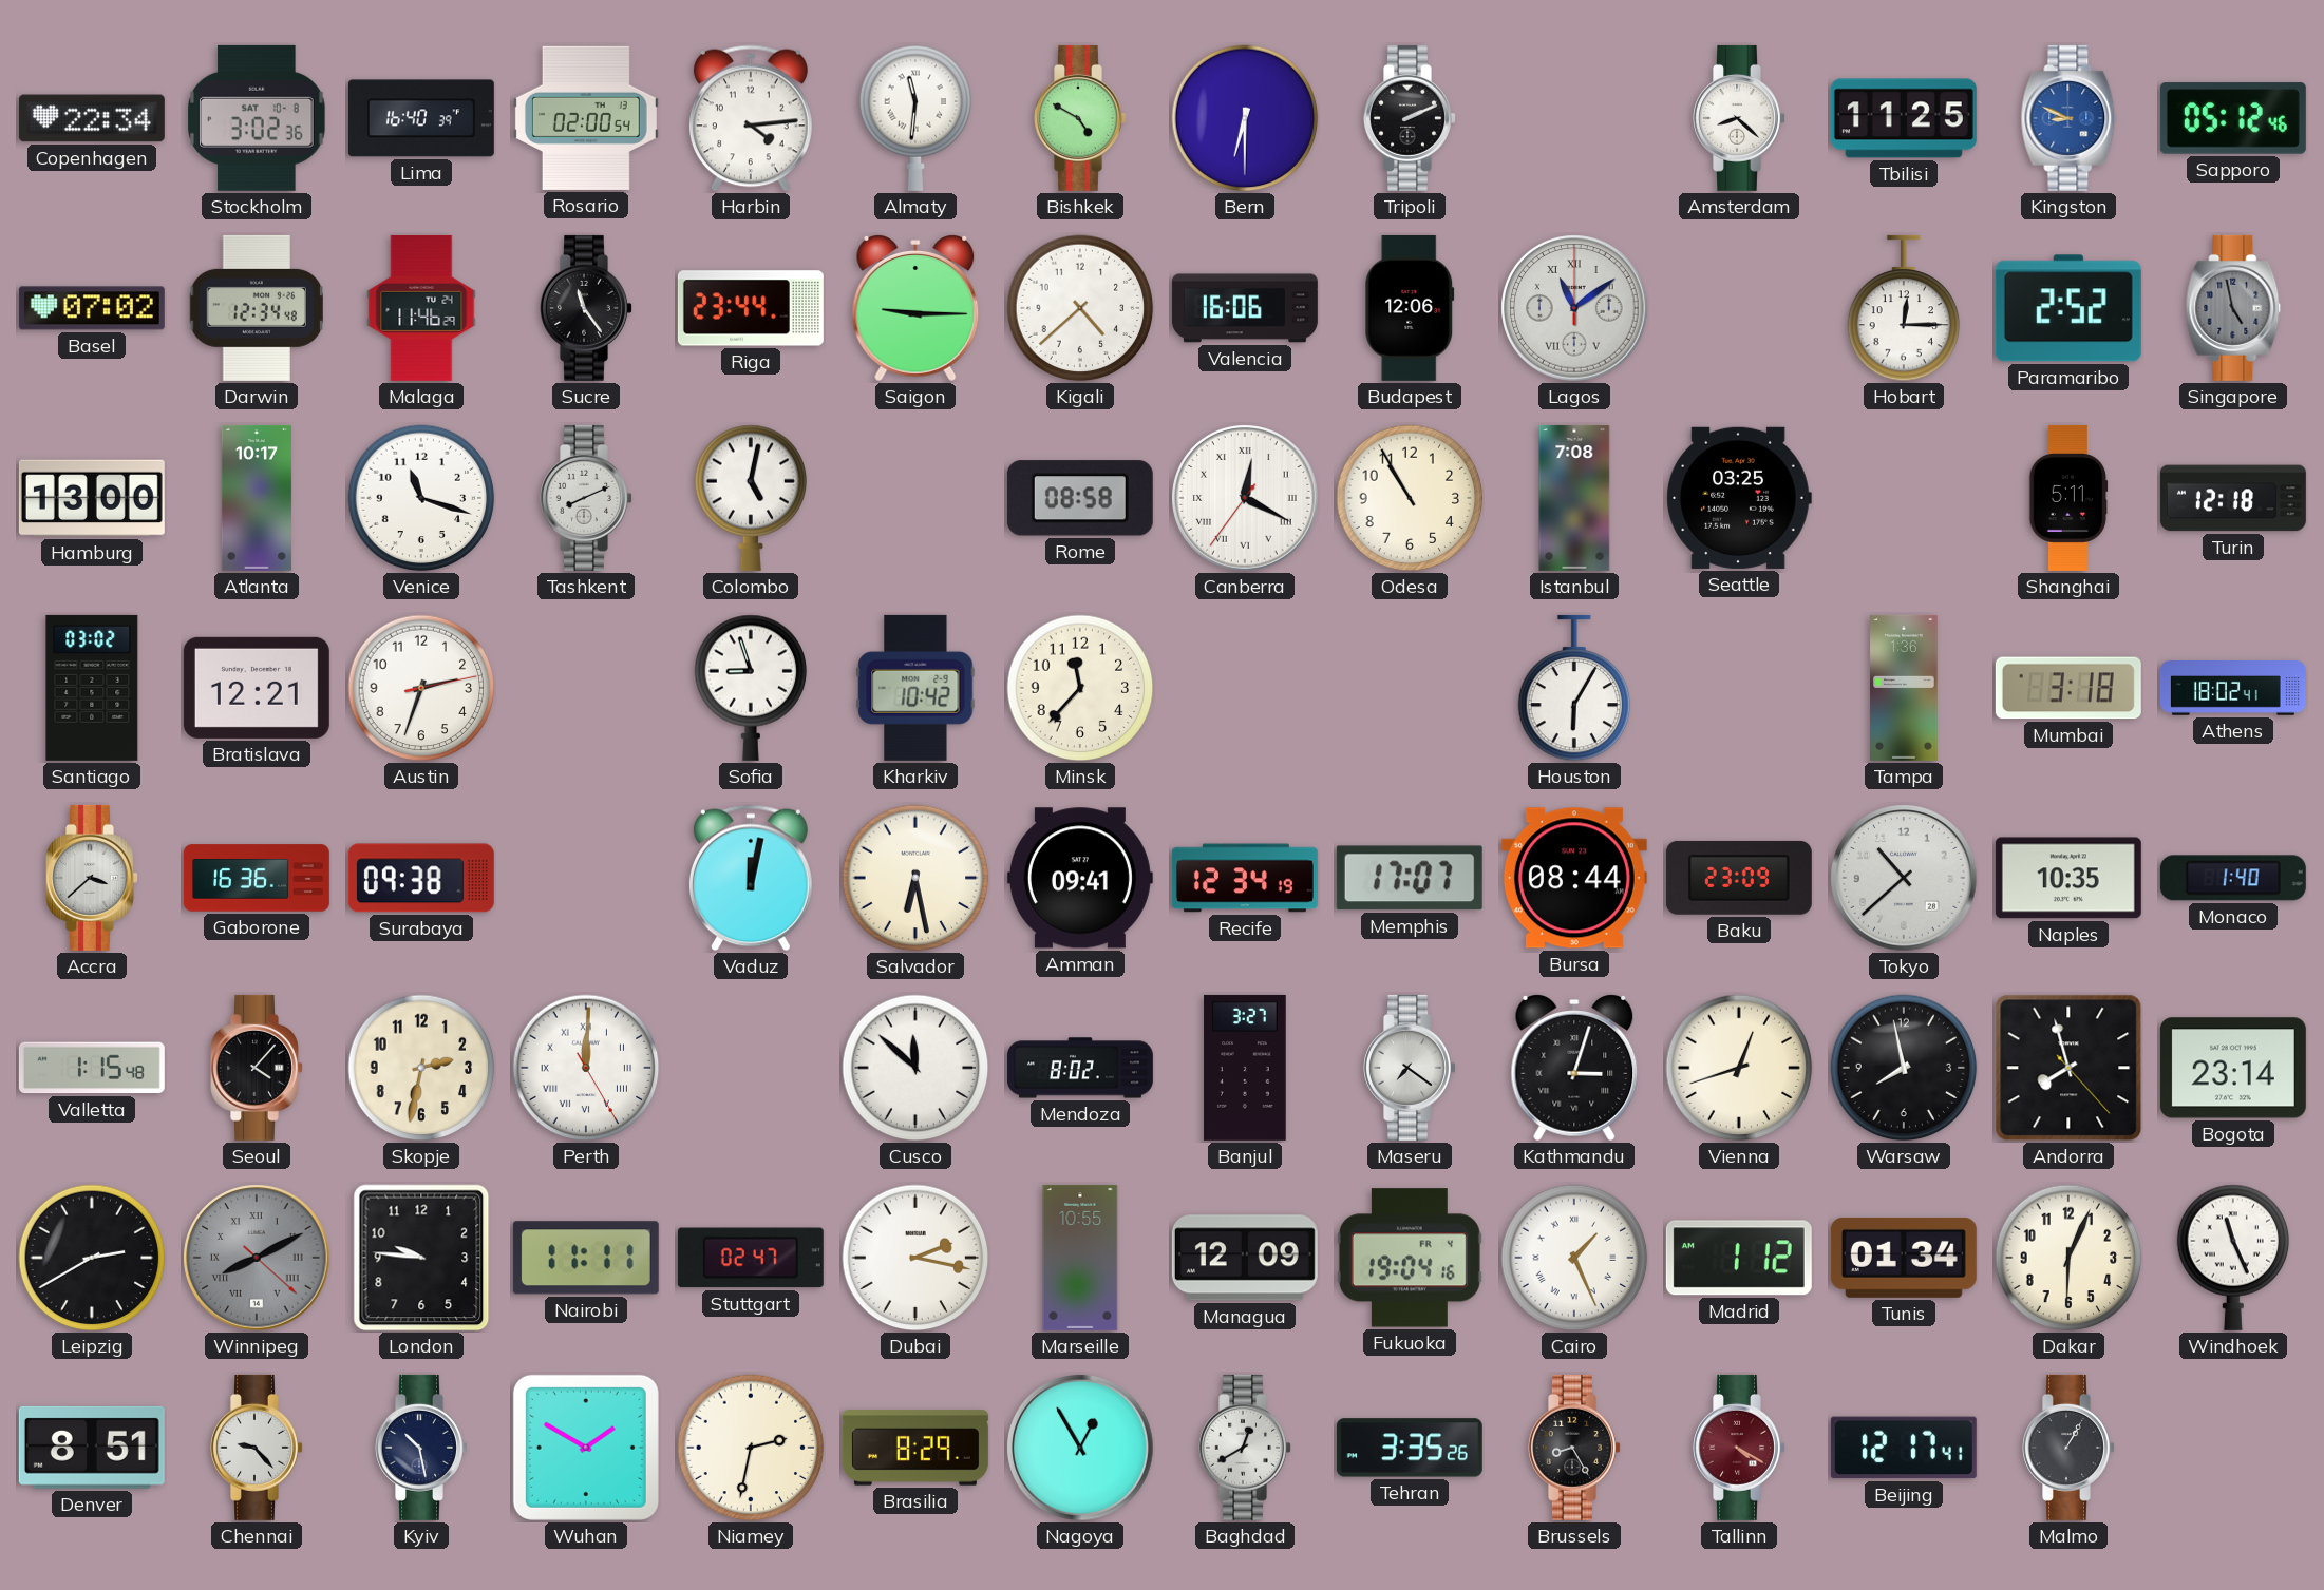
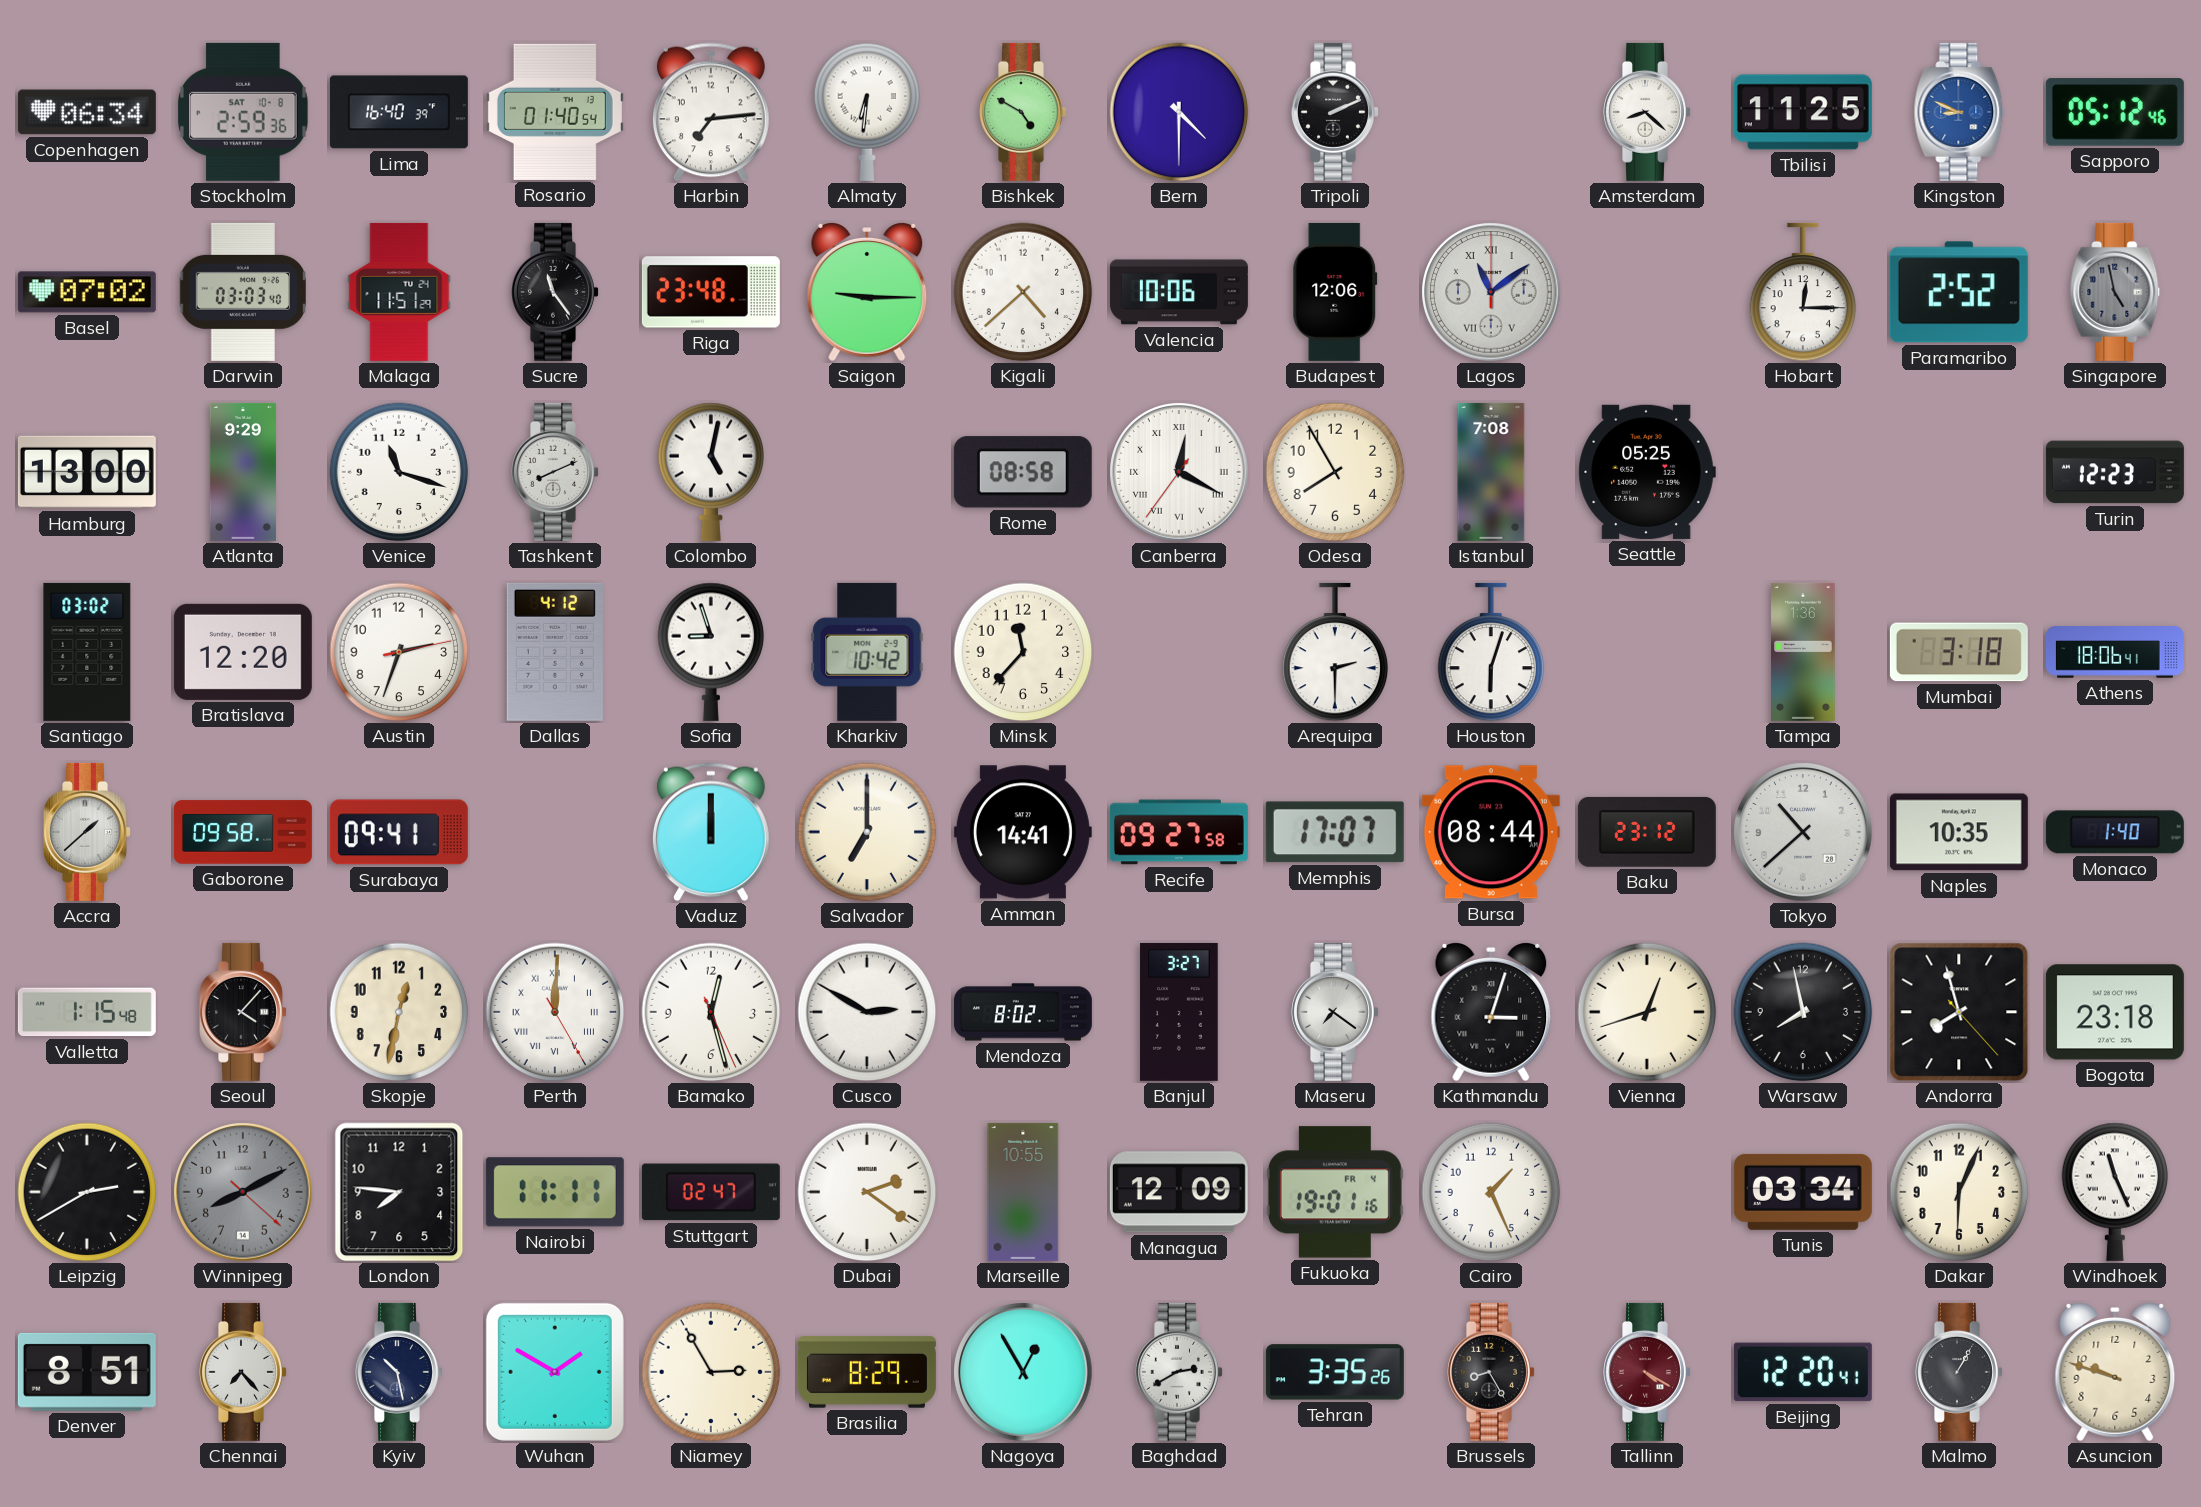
Copenhagen: 22:34 -> 06:34 (87, 112)
Stockholm: 3:02 -> 2:59 (243, 112)
Rosario: 02:00 -> 01:40 (555, 112)
Harbin: 4:14 -> 7:14 (711, 112)
Almaty: 11:31 -> 6:31 (867, 112)
Bern: 6:30 -> 4:30 (1179, 112)
Darwin: 12:34 -> 03:03 (243, 292)
Malaga: 11:46 -> 11:51 (399, 292)
Riga: 23:44 -> 23:48 (711, 292)
Valencia: 16:06 -> 10:06 (1179, 292)
Atlanta: 10:17 -> 9:29 (243, 472)
Odesa: 10:55 -> 7:55 (1335, 472)
Seattle: 03:25 -> 05:25 (1647, 472)
Shanghai: 5:11 -> none (2068, 498)
Turin: 12:18 -> 12:23 (2115, 472)
Bratislava: 12:21 -> 12:20 (243, 652)
Dallas: none -> 4:12 (555, 652)
Arequipa: none -> 2:30 (1335, 652)
Houston: 6:05 -> 6:03 (1491, 652)
Athens: 18:02 -> 18:06 (2115, 652)
Accra: 3:38 -> 1:38 (88, 832)
Gaborone: 16:36 -> 09:58 (243, 832)
Surabaya: 09:38 -> 09:41 (399, 832)
Vaduz: 12:02 -> 12:00 (711, 832)
Salvador: 6:28 -> 7:00 (867, 832)
Amman: 09:41 -> 14:41 (1023, 832)
Recife: 12:34 -> 09:27 (1179, 832)
Baku: 23:09 -> 23:12 (1647, 832)
Skopje: 2:32 -> 12:32 (399, 1012)
Bamako: none -> 12:27 (711, 1012)
Cusco: 11:52 -> 2:50 (867, 1012)
Bogota: 23:14 -> 23:18 (2115, 1012)
Winnipeg numerals: Roman -> Arabic (243, 1192)
London: 9:46 -> 7:46 (399, 1192)
Dubai: 2:17 -> 2:21 (867, 1192)
Fukuoka: 19:04 -> 19:01 (1335, 1192)
Cairo numerals: Roman -> Arabic (1491, 1192)
Madrid: 1:12 -> none (1739, 1258)
Tunis: 01:34 -> 03:34 (1803, 1192)
Chennai: 9:23 -> 7:23 (244, 1372)
Niamey: 2:32 -> 2:55 (711, 1372)
Baghdad: 12:40 -> 2:40 (1180, 1372)
Beijing: 12:17 -> 12:20 (1803, 1372)
Asuncion: none -> 9:48 (2115, 1373)
